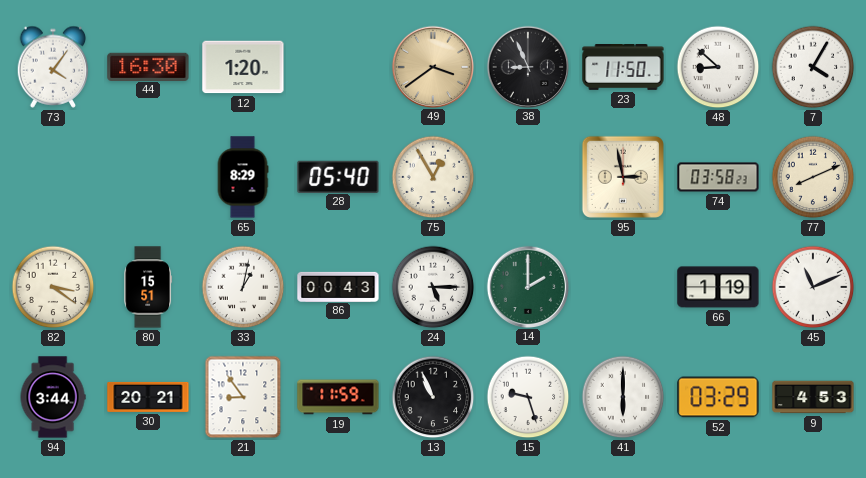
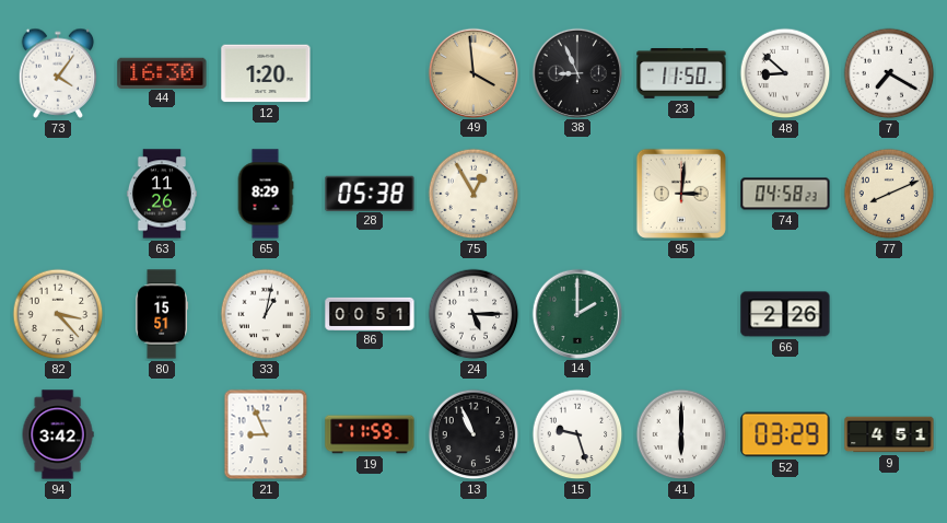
49: 3:39 -> 3:59 (472, 72)
7: 4:05 -> 7:20 (889, 73)
63: none -> 11:26 (162, 194)
28: 05:40 -> 05:38 (370, 193)
95: 2:58 -> 3:01 (681, 194)
74: 03:58 -> 04:58 (785, 194)
82: 3:21 -> 3:23 (58, 314)
86: 00:43 -> 00:51 (370, 313)
66: 1:19 -> 2:26 (785, 314)
45: 11:11 -> none (813, 287)
94: 3:44 -> 3:42 (58, 434)
30: 20:21 -> none (148, 397)
21: 8:54 -> 8:56 (266, 434)
9: 4:53 -> 4:51 (889, 434)
